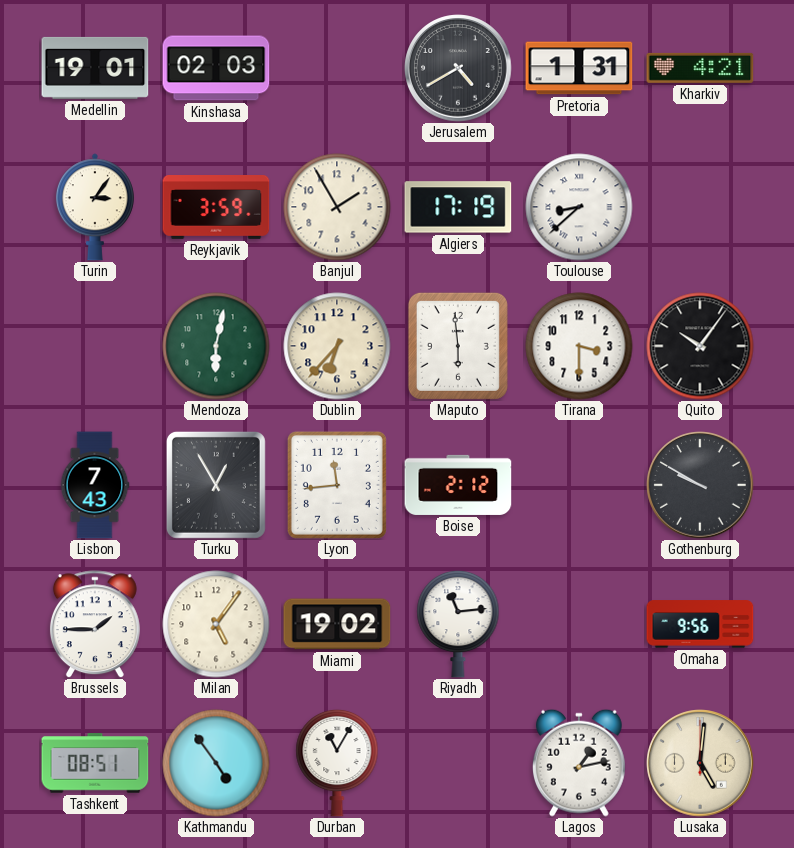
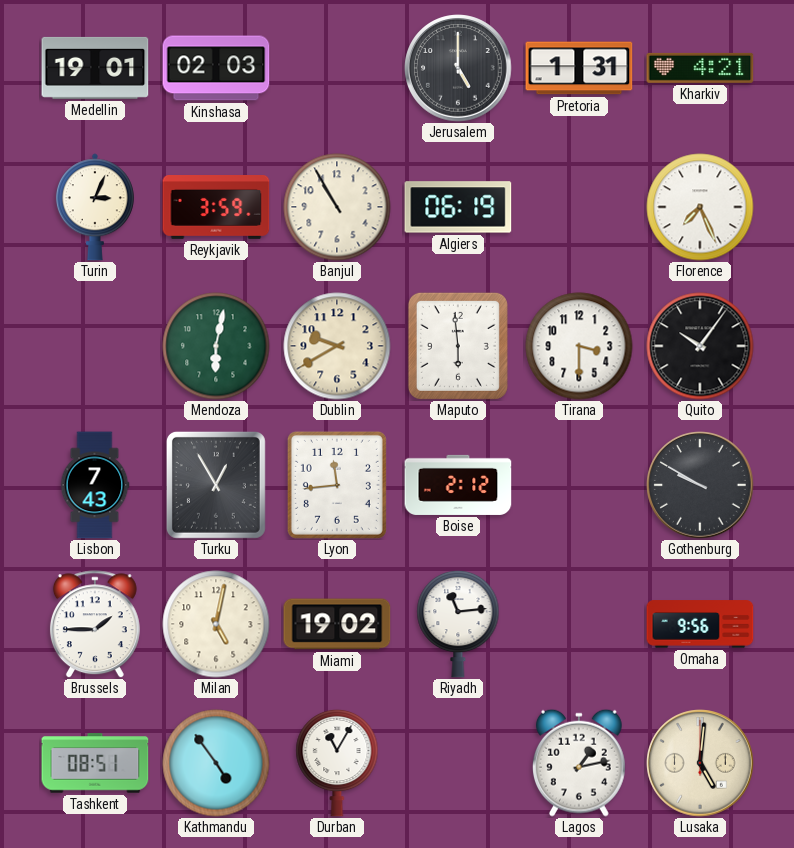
Jerusalem: 4:40 -> 5:00 (458, 68)
Turin: 3:06 -> 3:04 (95, 207)
Banjul: 1:55 -> 10:55 (337, 207)
Algiers: 17:19 -> 06:19 (458, 207)
Toulouse: 8:38 -> none (579, 207)
Florence: none -> 7:26 (700, 207)
Dublin: 6:37 -> 9:40 (337, 346)
Milan: 5:06 -> 5:02 (216, 624)
